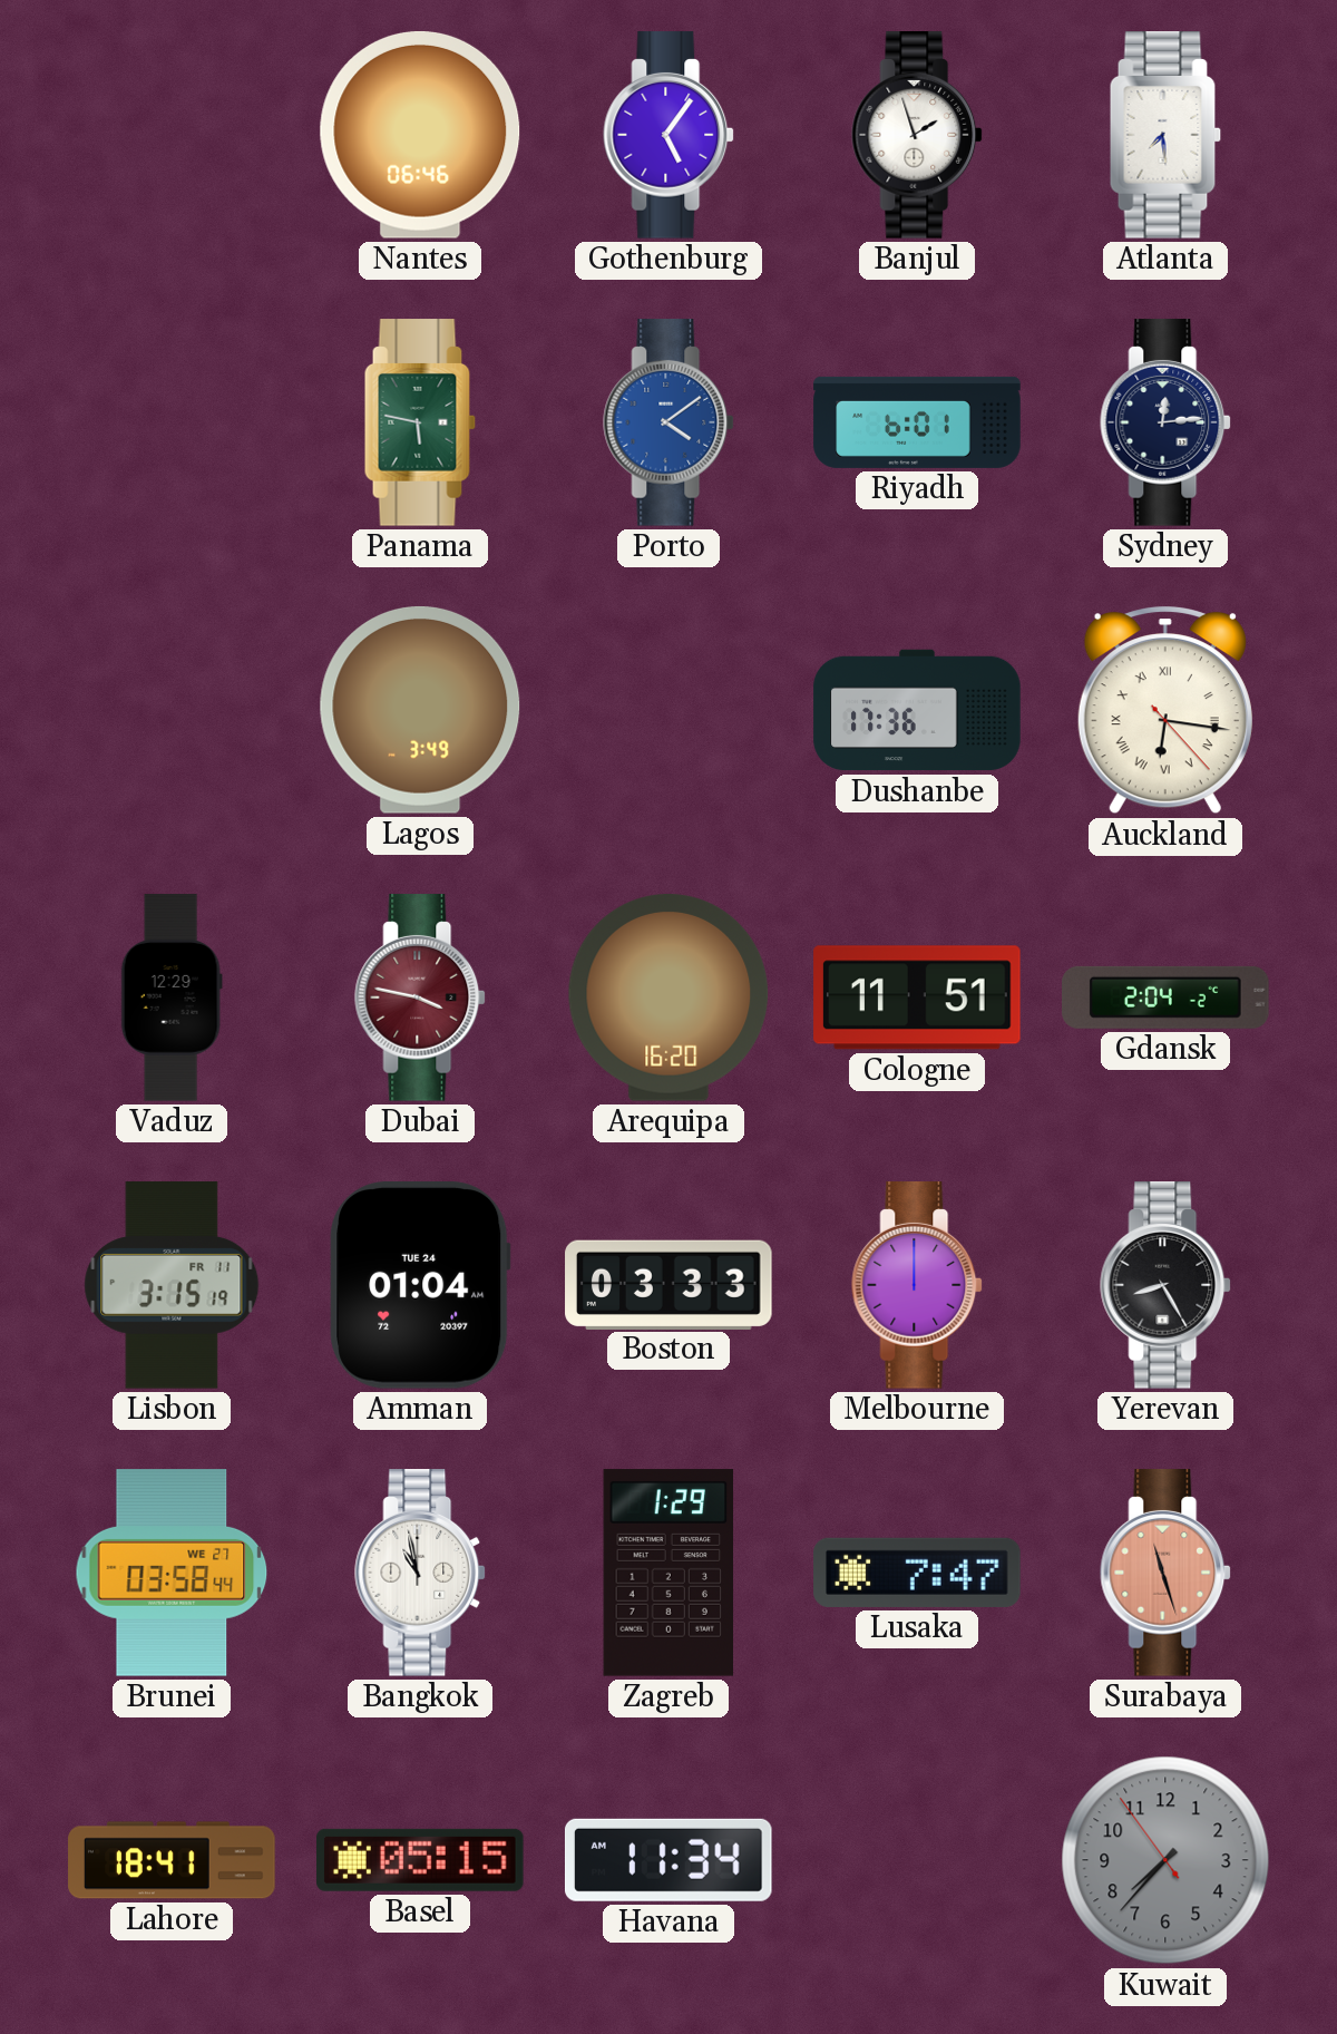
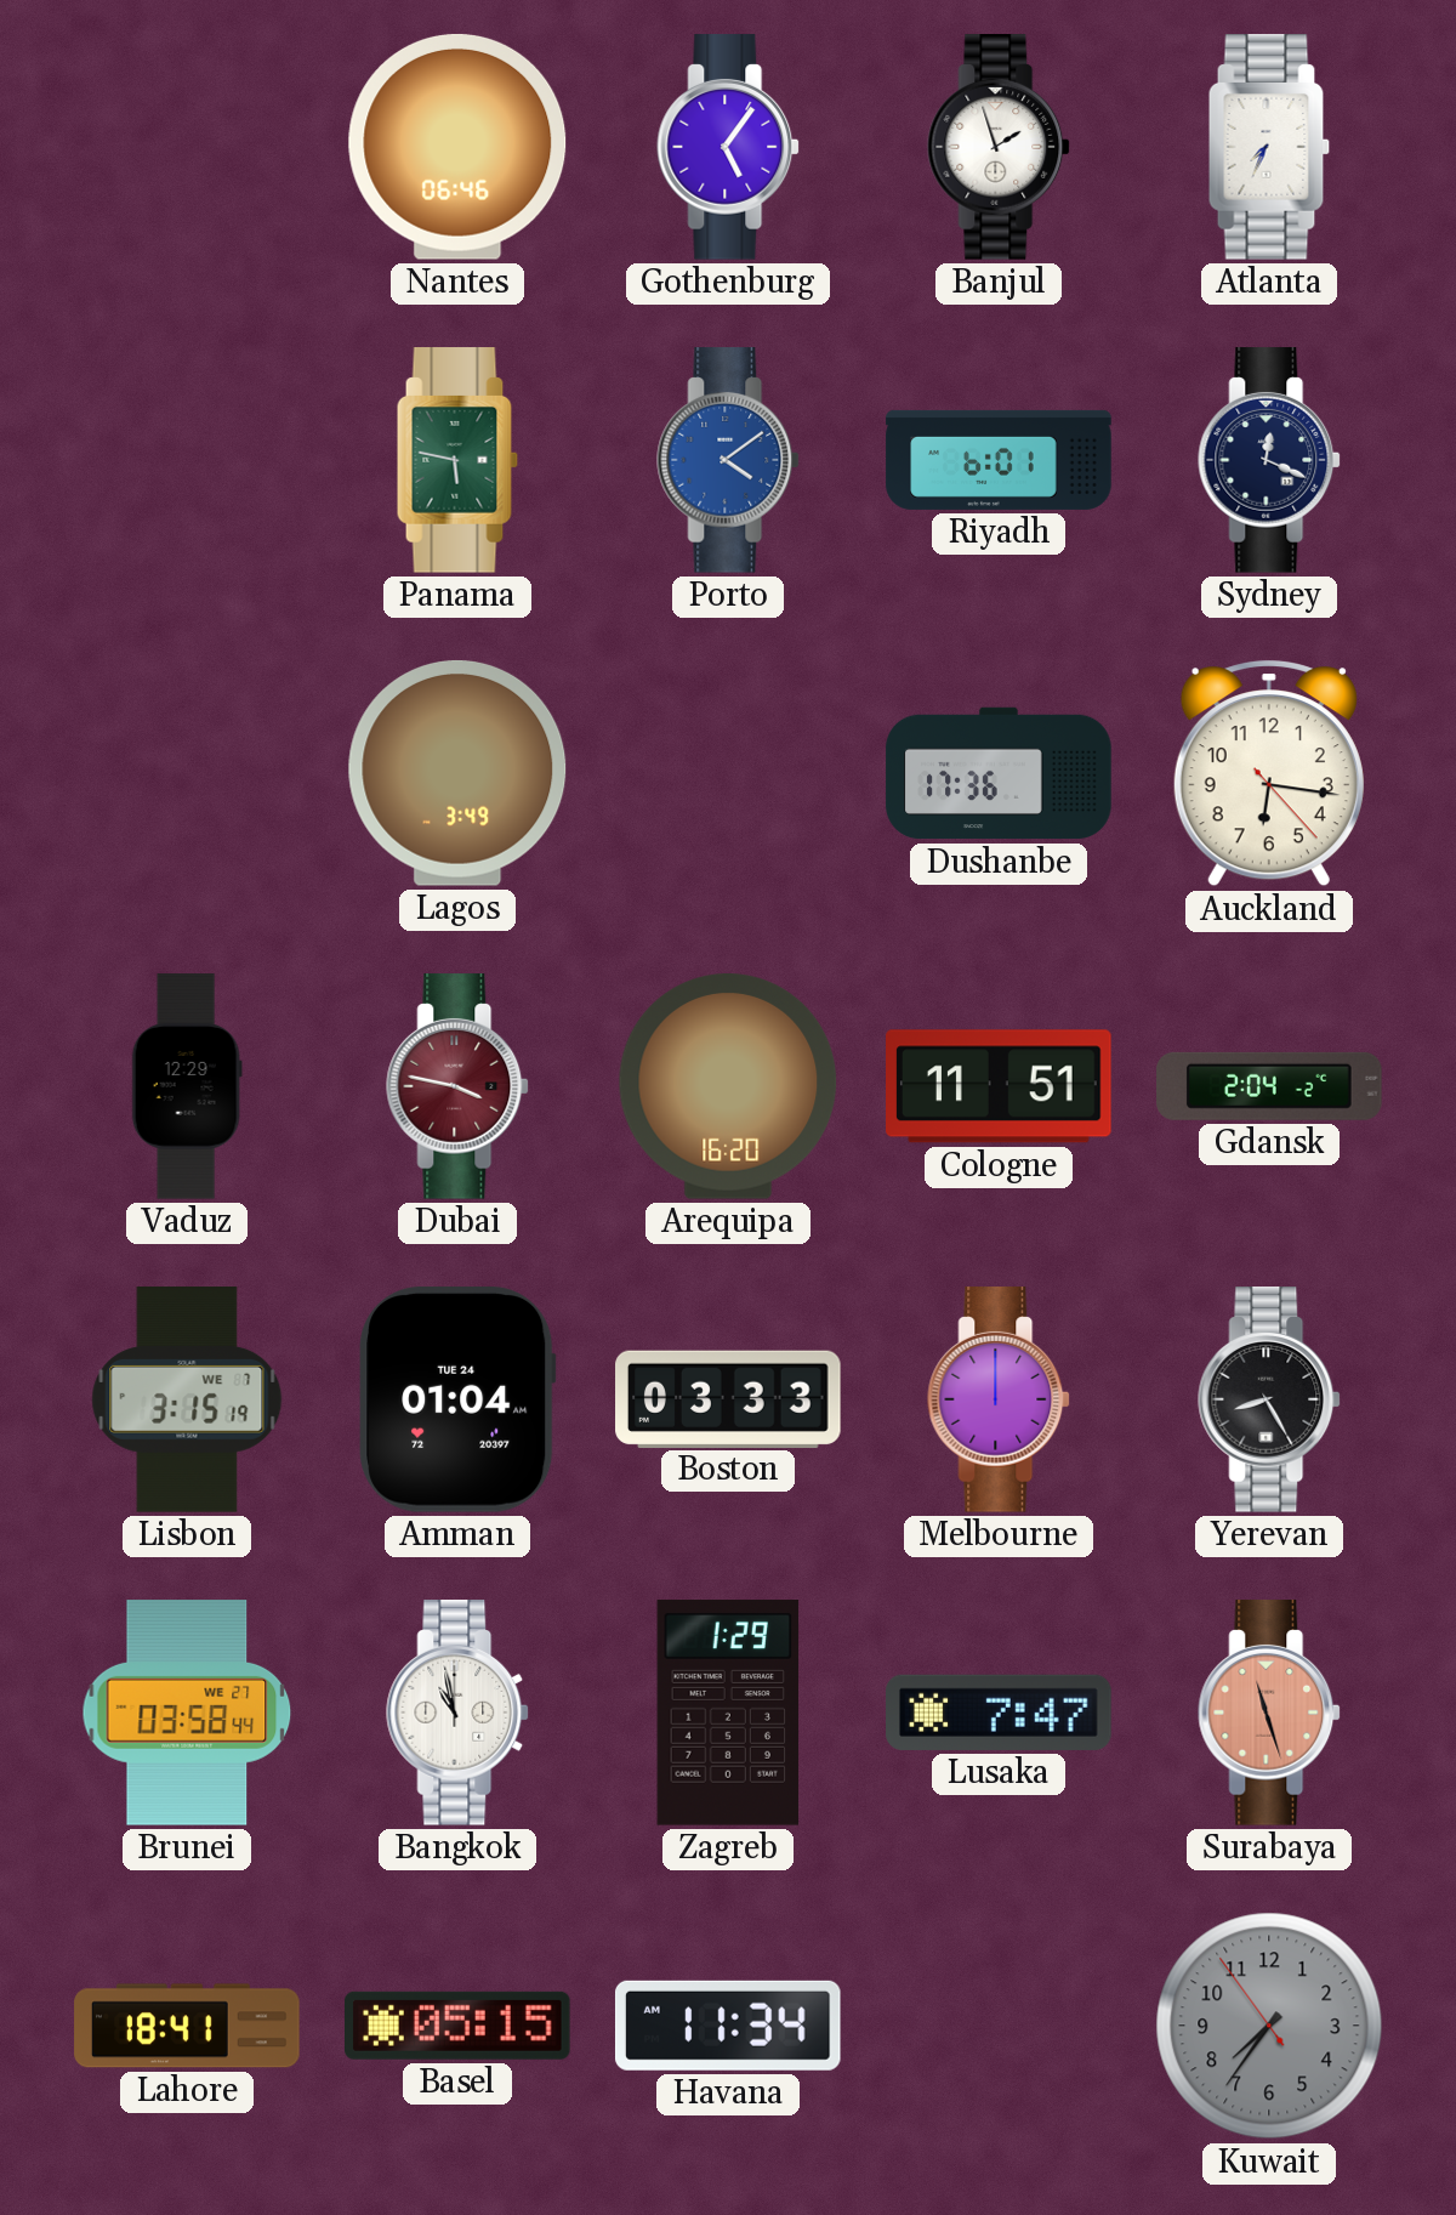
Atlanta: 7:29 -> 7:34 (1269, 147)
Sydney: 12:14 -> 12:19 (1270, 460)
Auckland numerals: Roman -> Arabic (1269, 773)
Lisbon date: FR 11 -> WE 7 (187, 1399)
Kuwait: 7:36 -> 7:35 (1269, 2026)
